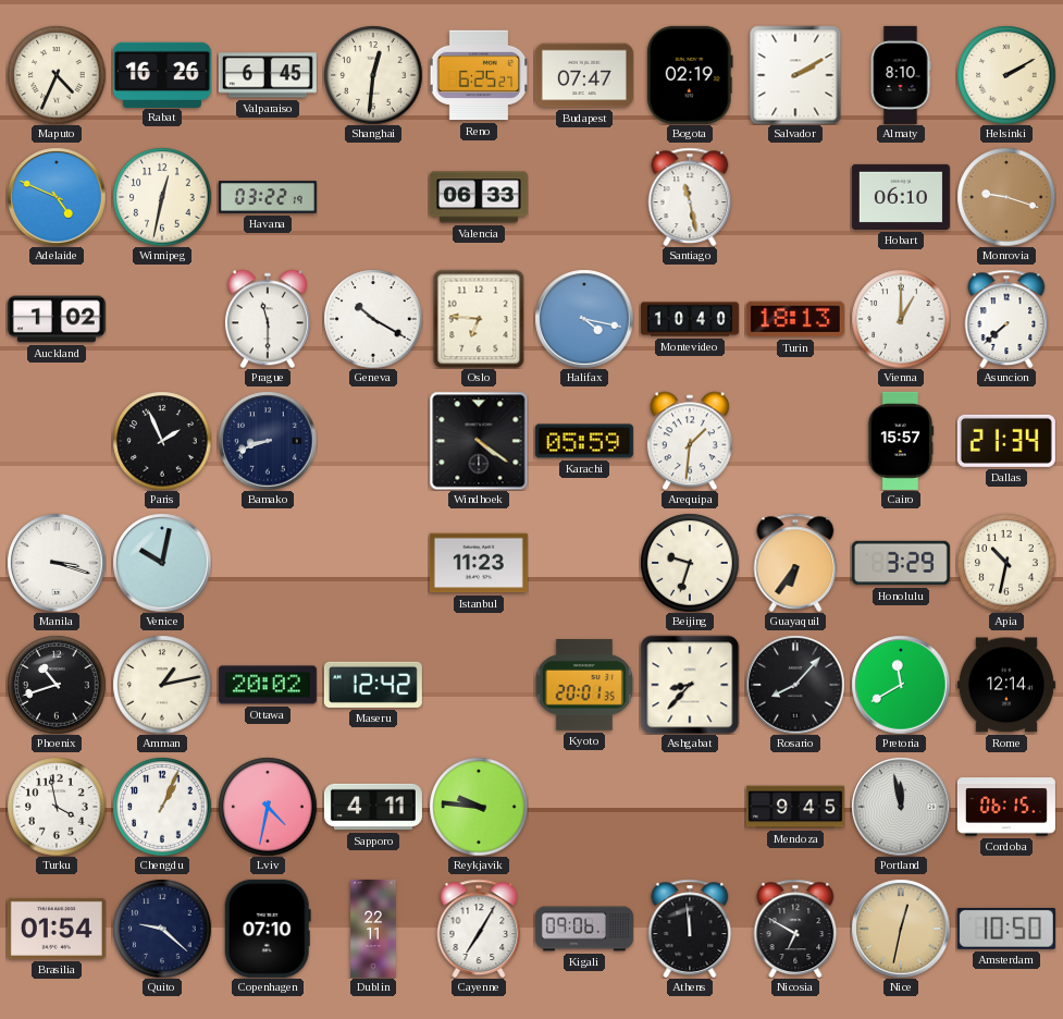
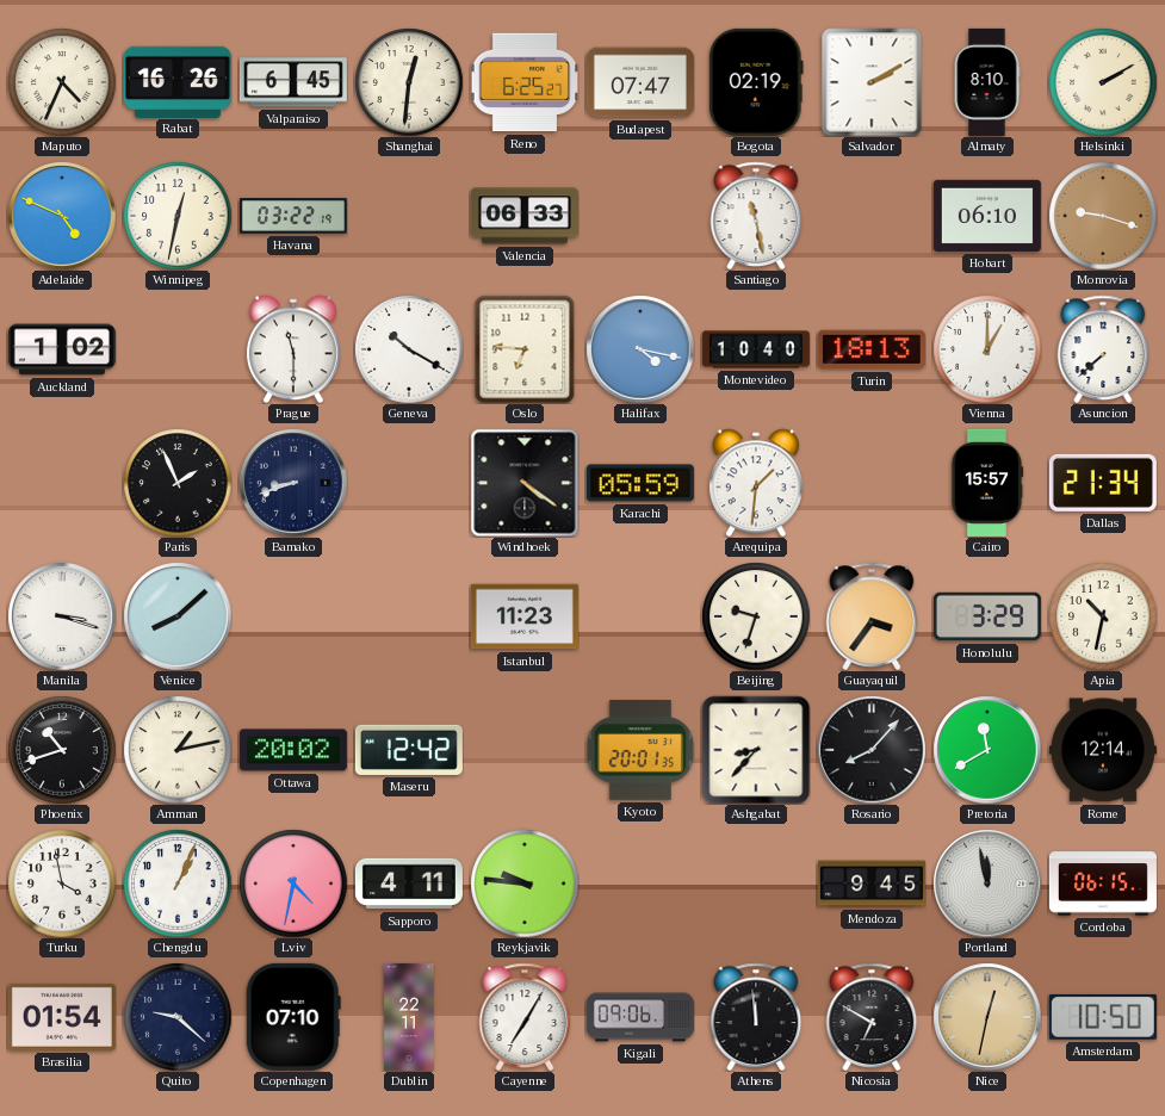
Venice: 10:02 -> 8:08 (178, 616)
Guayaquil: 6:36 -> 3:36 (872, 616)
